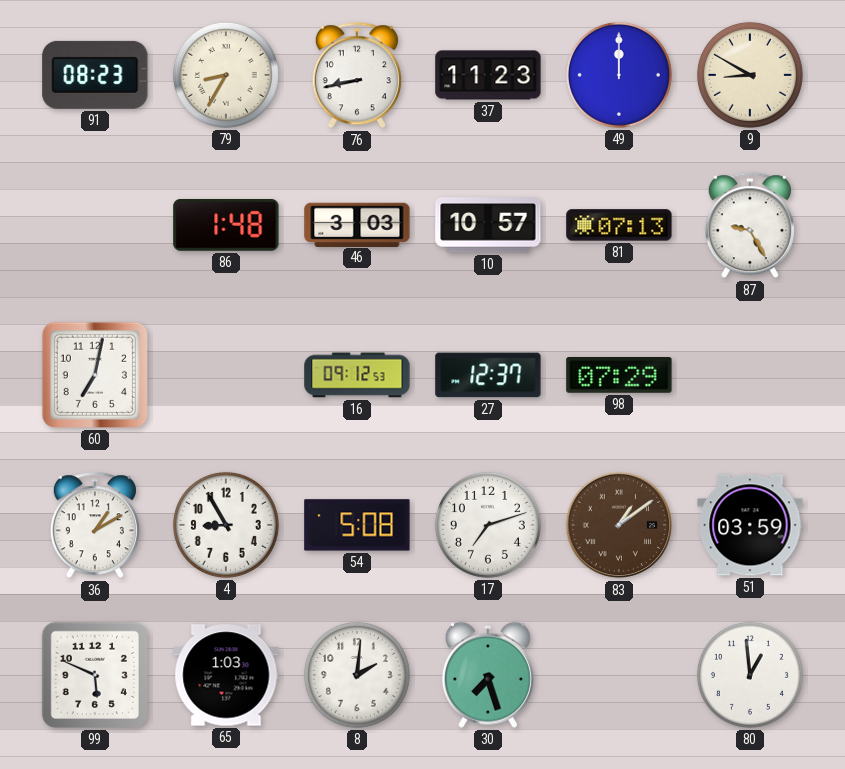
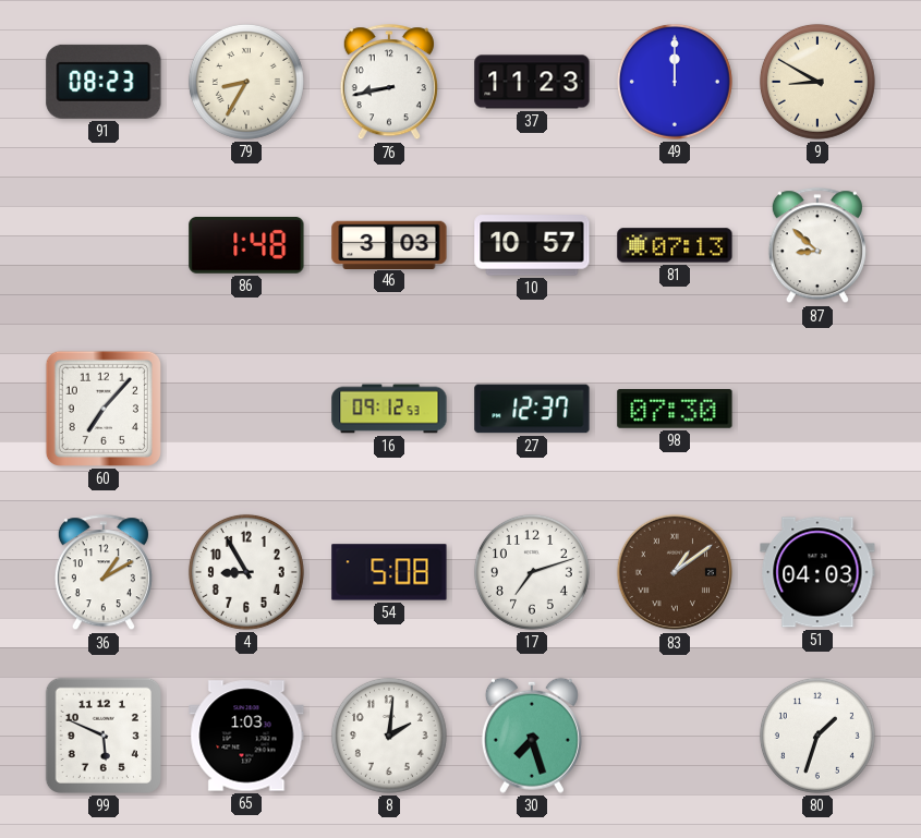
87: 9:25 -> 8:52 (817, 246)
60: 7:02 -> 7:07 (104, 409)
98: 07:29 -> 07:30 (675, 410)
51: 03:59 -> 04:03 (817, 572)
80: 12:59 -> 1:33 (817, 736)
